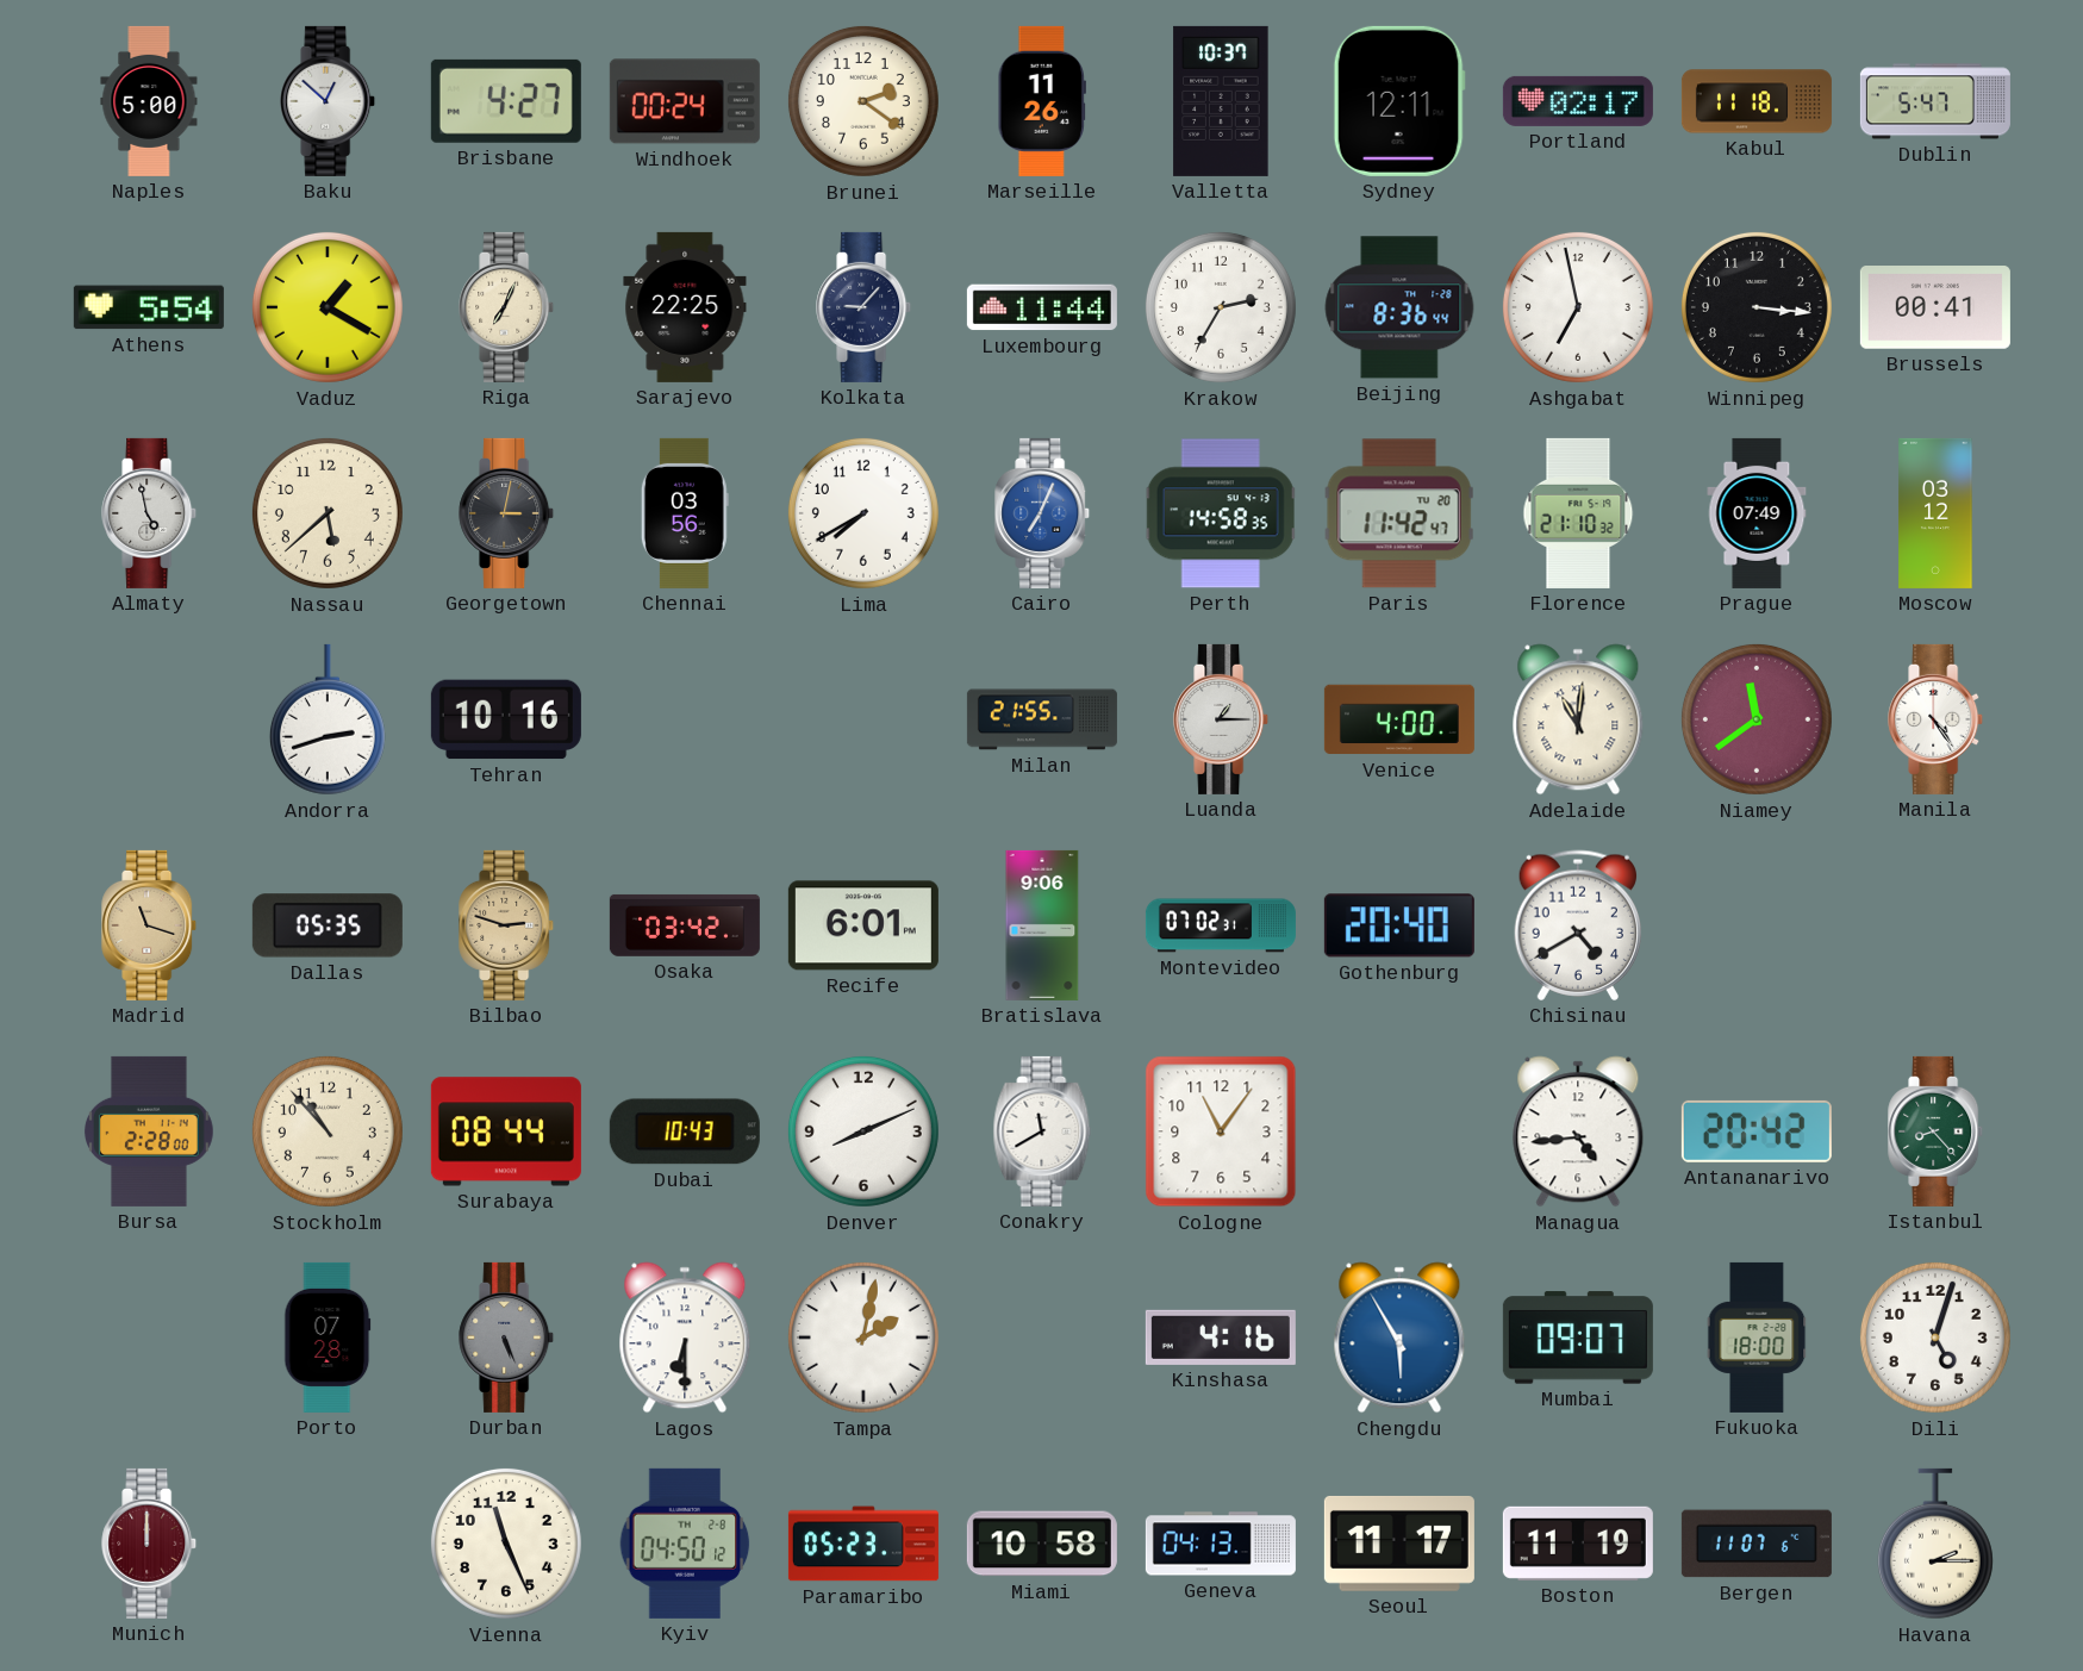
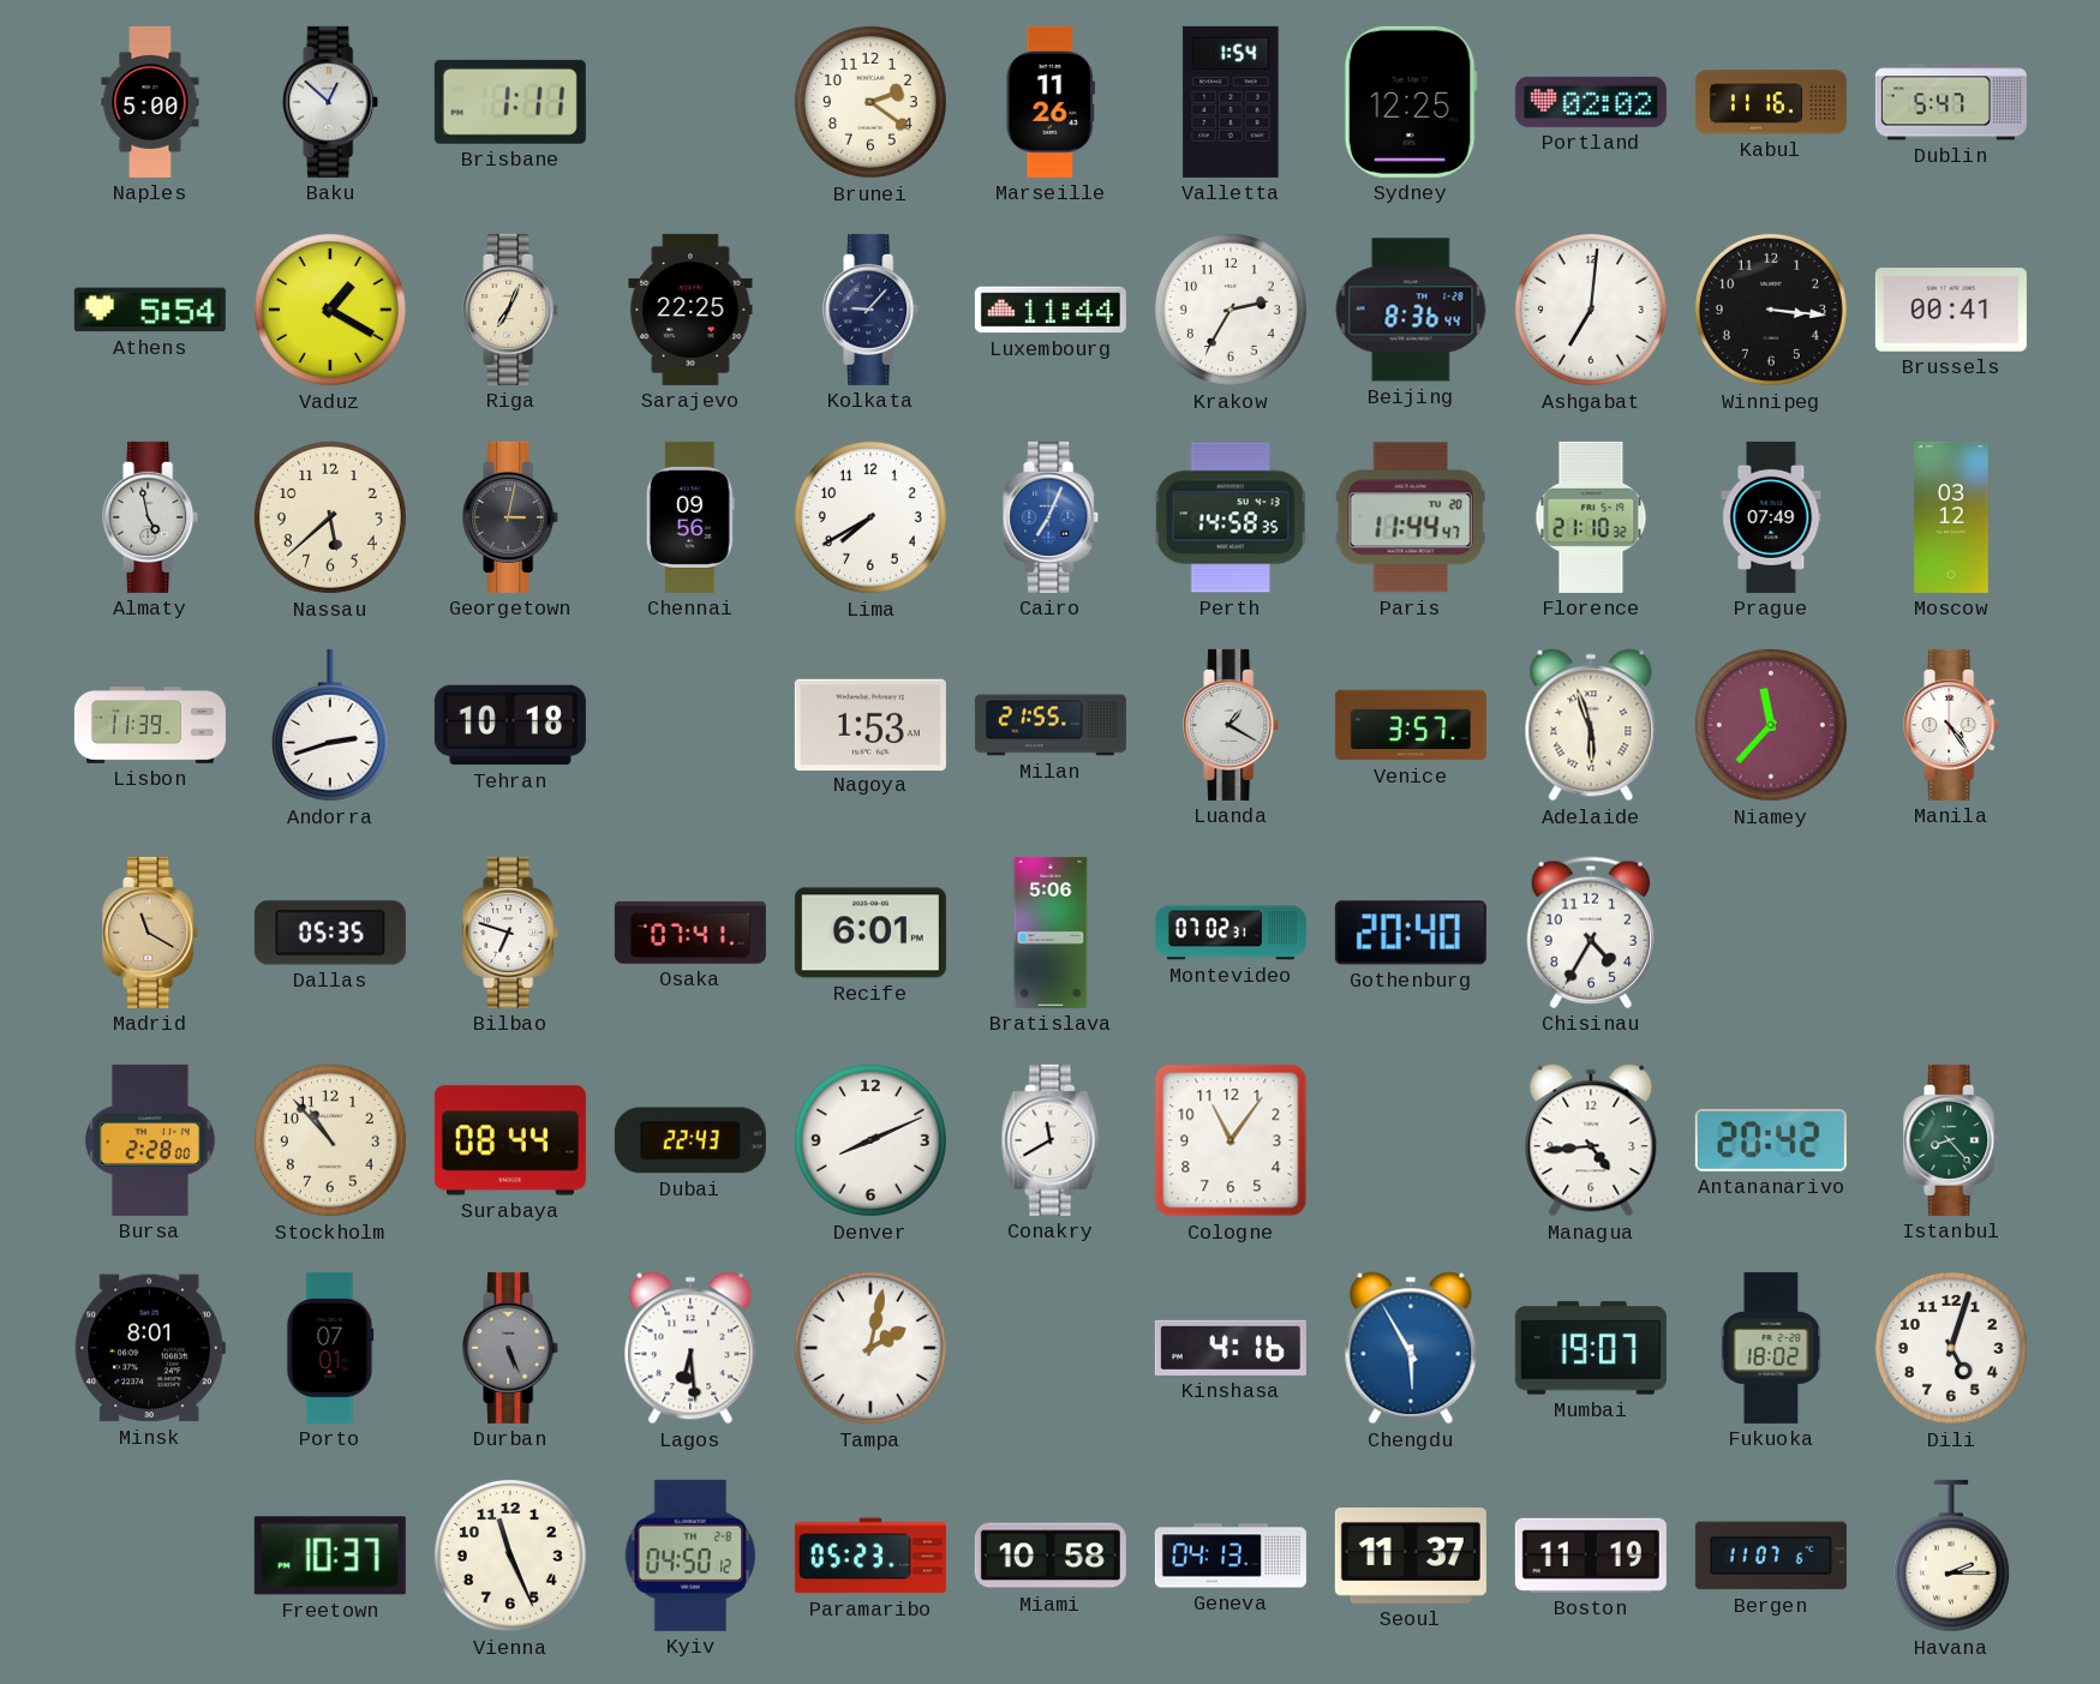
Brisbane: 4:27 -> 1:11 (510, 102)
Windhoek: 00:24 -> none (685, 101)
Valletta: 10:37 -> 1:54 (1231, 102)
Sydney: 12:11 -> 12:25 (1411, 102)
Portland: 02:17 -> 02:02 (1591, 102)
Kabul: 11:18 -> 11:16 (1771, 102)
Ashgabat: 6:58 -> 7:01 (1591, 310)
Chennai: 03:56 -> 09:56 (690, 517)
Paris: 11:42 -> 11:44 (1411, 517)
Lisbon: none -> 11:39 (150, 725)
Tehran: 10:16 -> 10:18 (510, 725)
Nagoya: none -> 1:53 (870, 724)
Luanda: 1:15 -> 1:20 (1232, 725)
Venice: 4:00 -> 3:57 (1411, 725)
Adelaide: 11:01 -> 5:57 (1591, 725)
Niamey: 11:39 -> 11:37 (1771, 725)
Madrid: 11:18 -> 11:20 (151, 933)
Bilbao: 2:48 -> 6:48 (511, 933)
Bilbao dial: champagne -> white (511, 933)
Osaka: 03:42 -> 07:41 (690, 933)
Bratislava: 9:06 -> 5:06 (1051, 933)
Chisinau: 4:40 -> 4:35 (1590, 933)
Dubai: 10:43 -> 22:43 (690, 1140)
Minsk: none -> 8:01 (150, 1348)
Porto: 07:28 -> 07:01 (330, 1348)
Lagos: 6:30 -> 6:29 (690, 1348)
Mumbai: 09:07 -> 19:07 (1591, 1348)
Fukuoka: 18:00 -> 18:02 (1771, 1348)
Munich: 12:00 -> none (150, 1544)
Freetown: none -> 10:37 (330, 1556)
Seoul: 11:17 -> 11:37 (1411, 1556)
